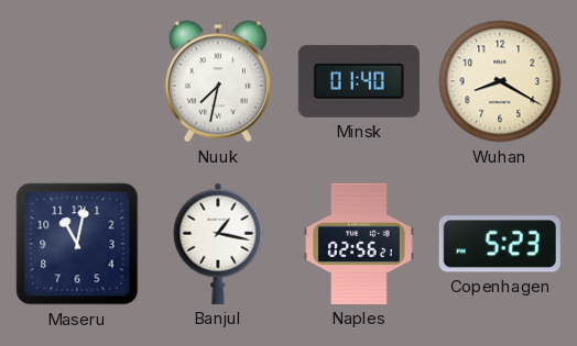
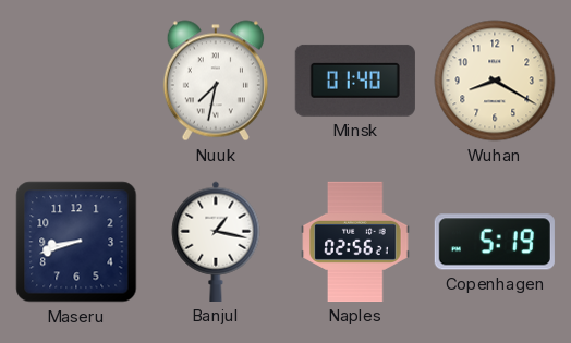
Maseru: 11:02 -> 8:42 (76, 242)
Copenhagen: 5:23 -> 5:19 (495, 242)
